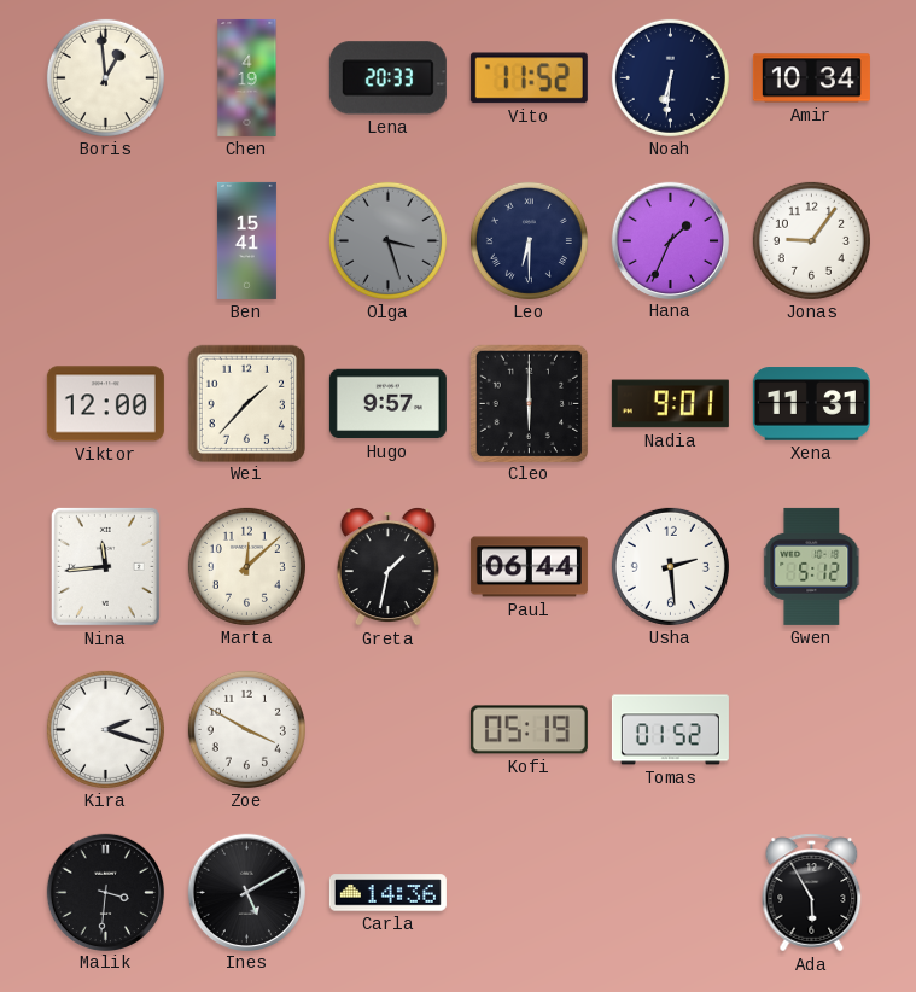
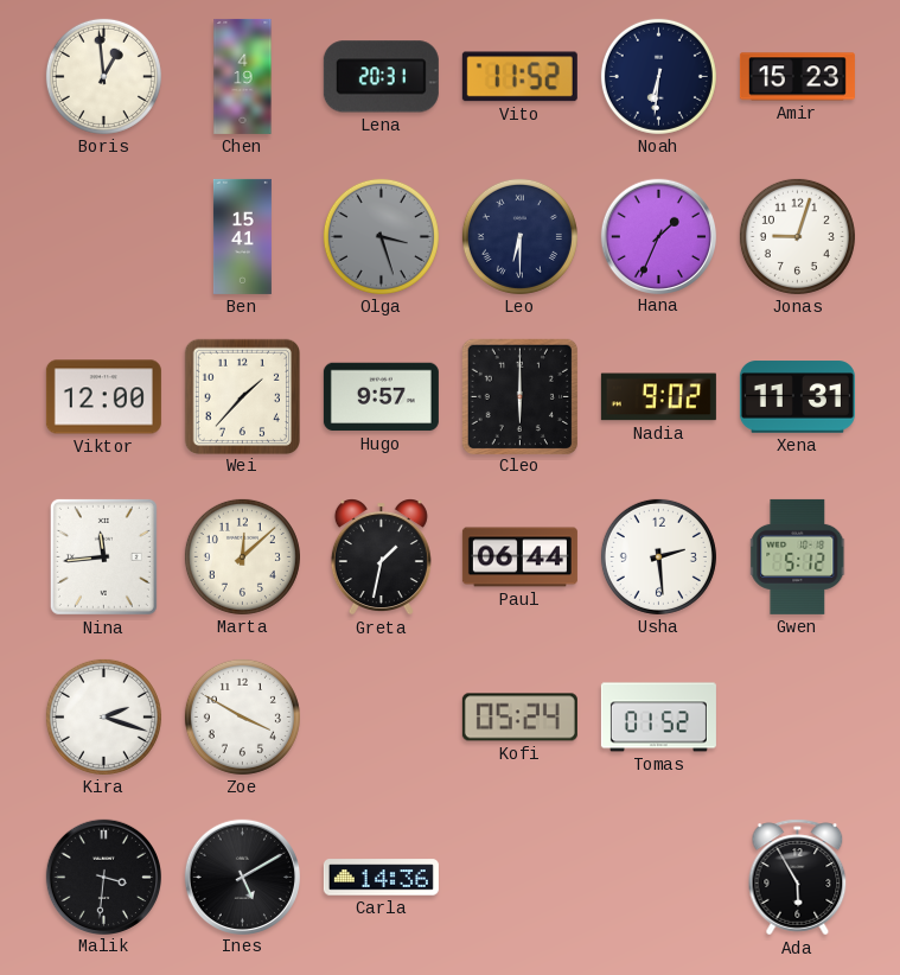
Lena: 20:33 -> 20:31 (381, 77)
Amir: 10:34 -> 15:23 (797, 77)
Jonas: 9:06 -> 9:03 (797, 236)
Nadia: 9:01 -> 9:02 (658, 397)
Kofi: 05:19 -> 05:24 (519, 718)
